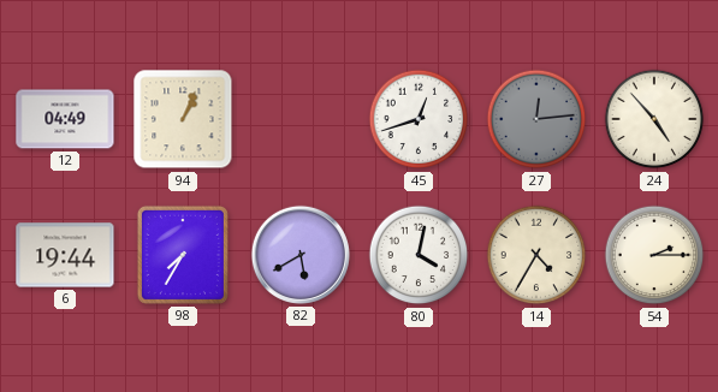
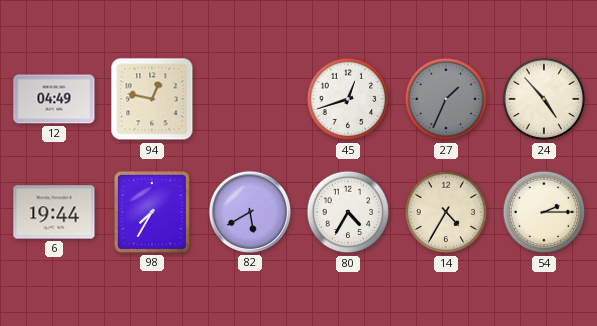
94: 1:04 -> 12:47 (152, 99)
27: 12:14 -> 1:34 (446, 99)
80: 4:02 -> 4:35 (348, 212)
